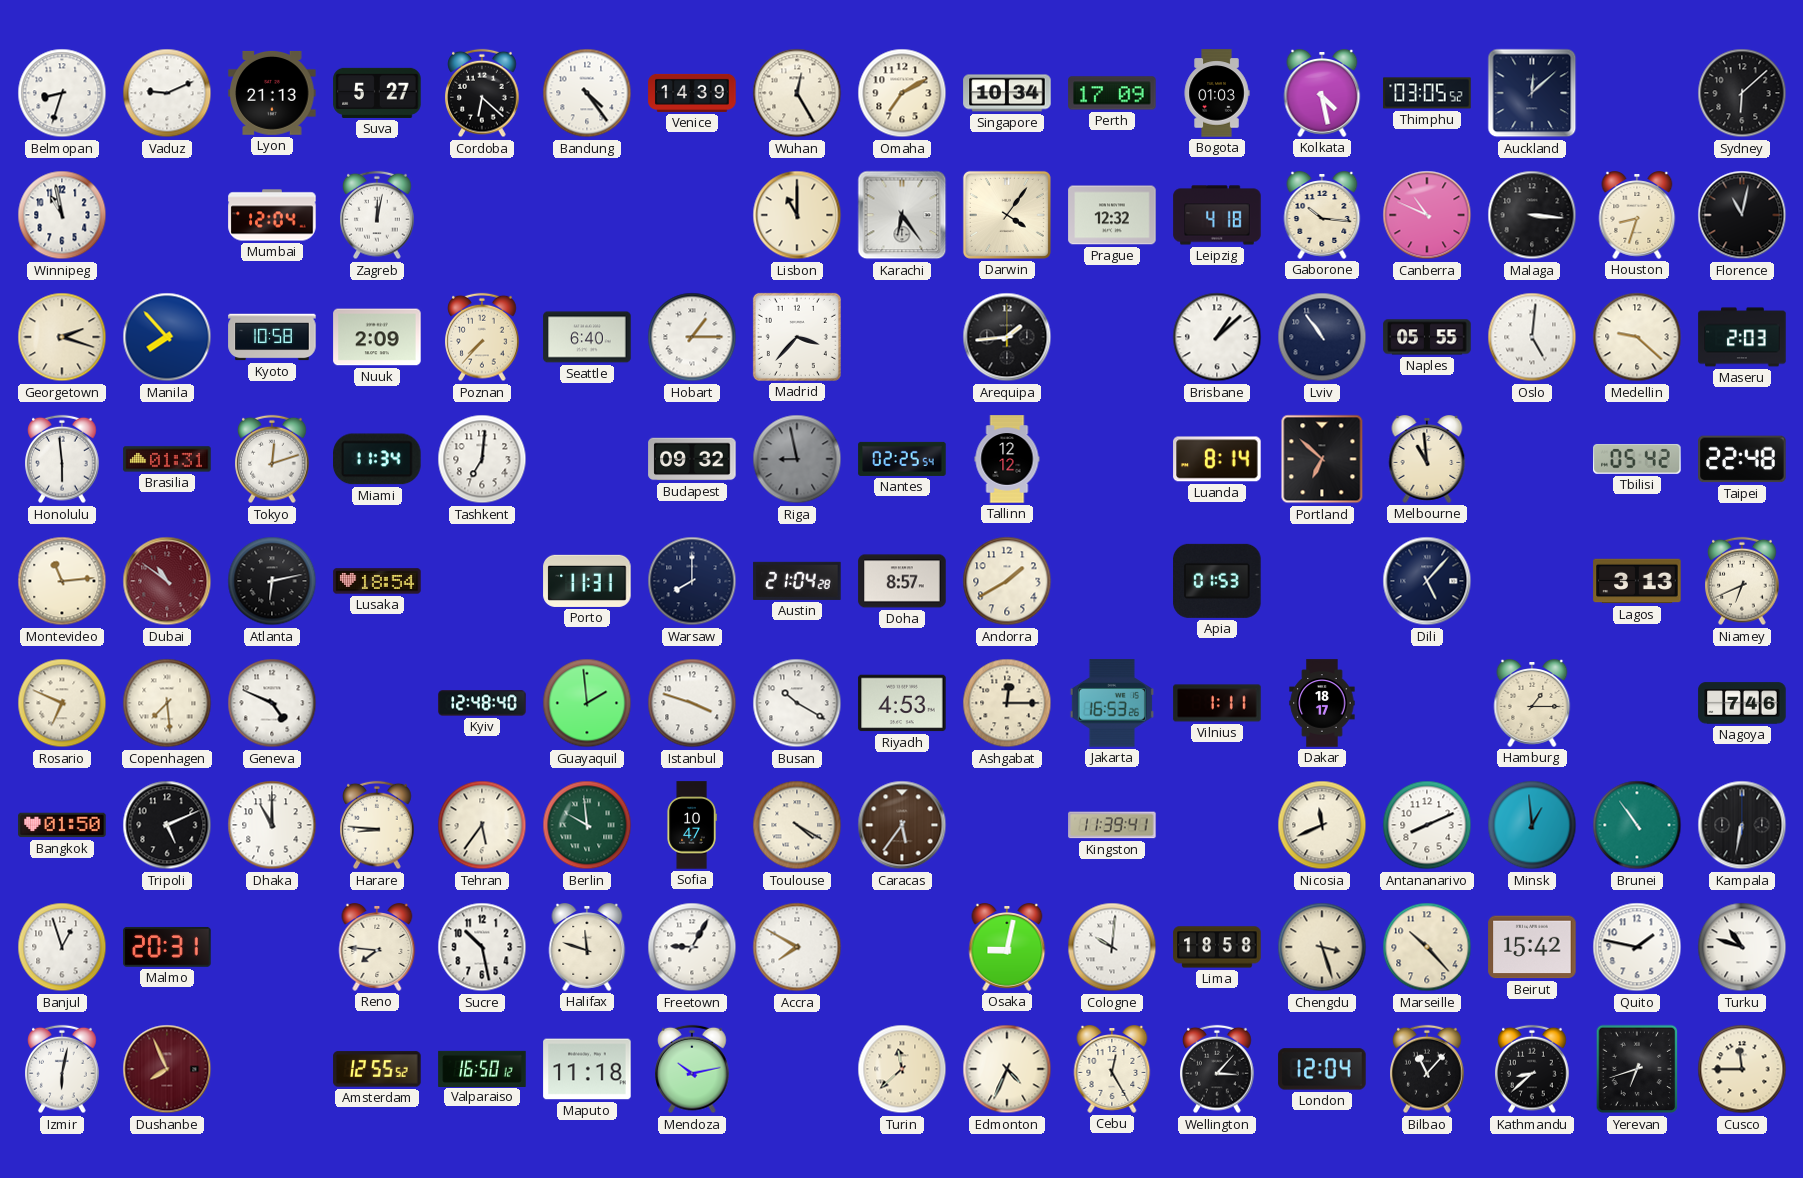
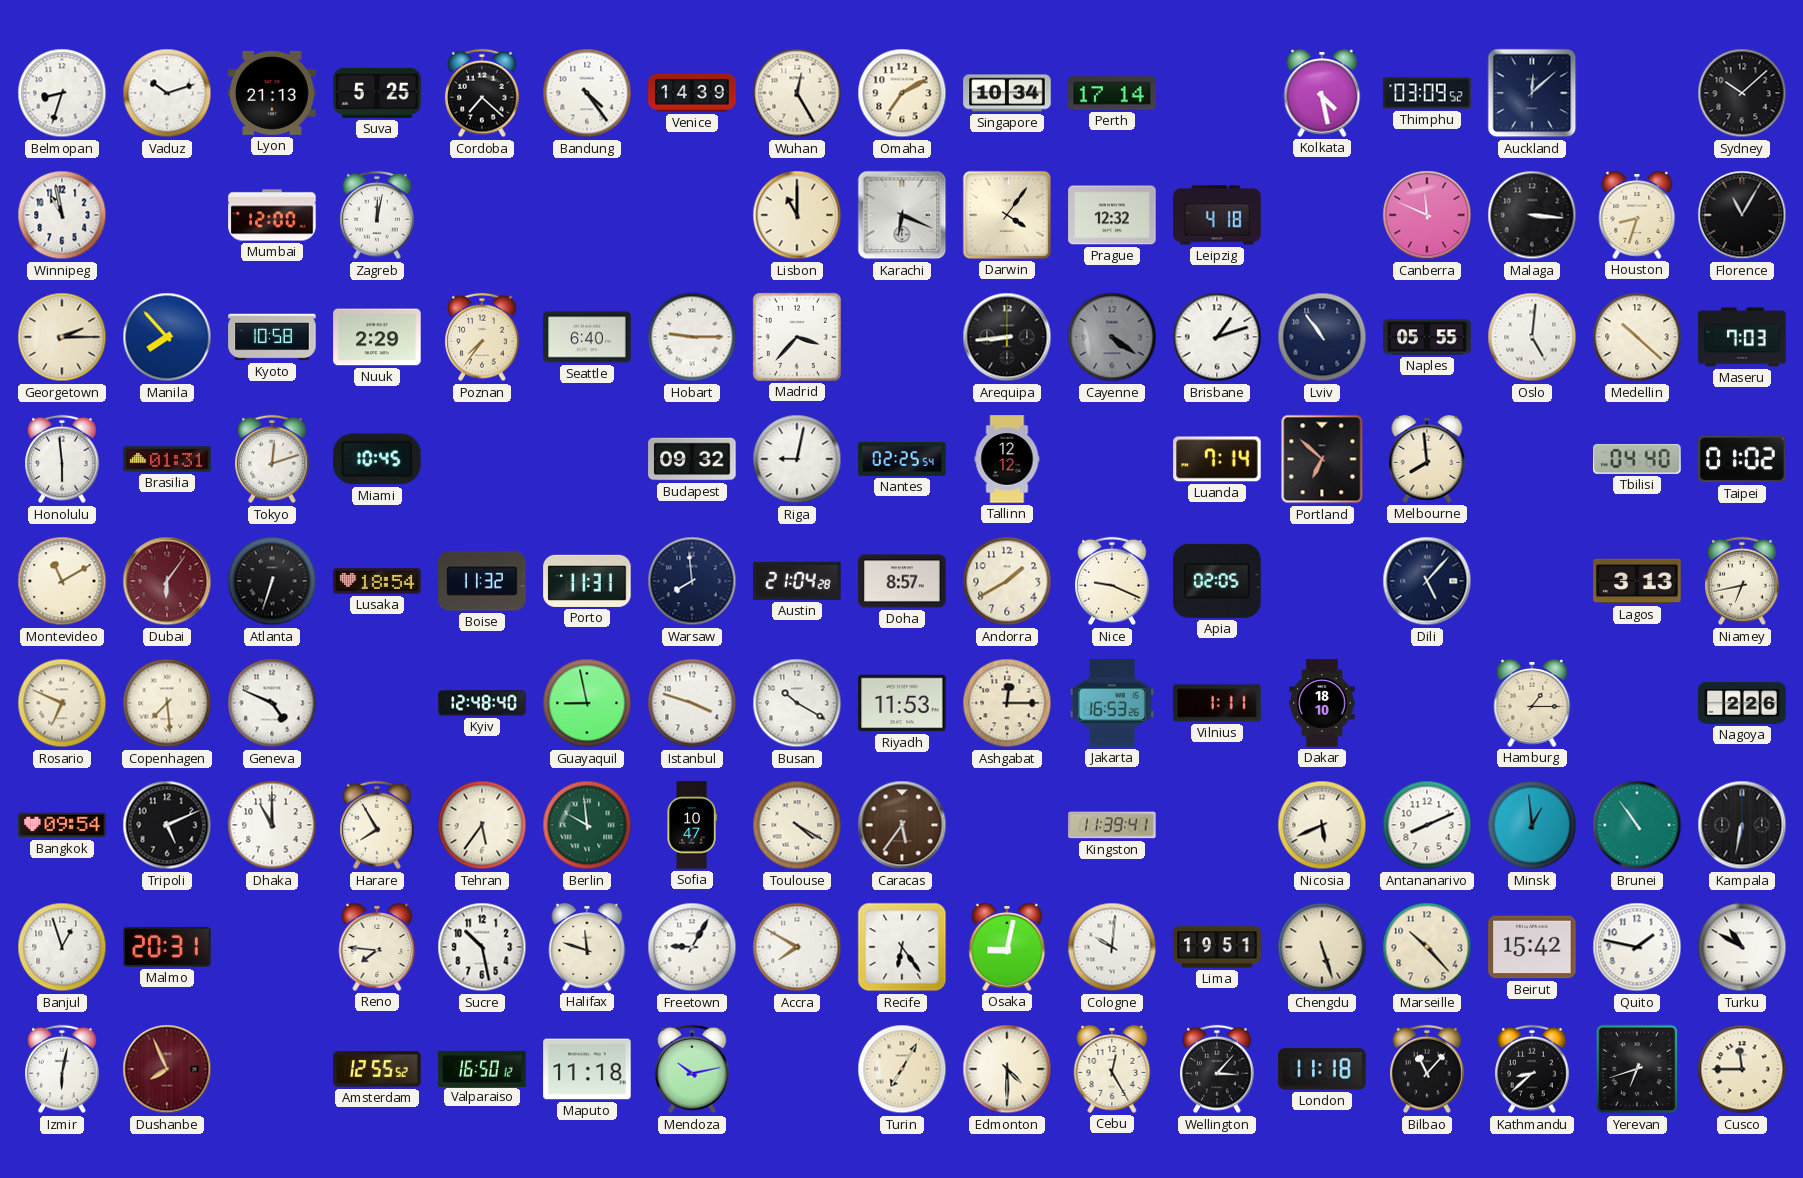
Vaduz: 9:11 -> 10:12 (167, 93)
Suva: 5:27 -> 5:25 (377, 93)
Cordoba: 6:22 -> 7:22 (482, 93)
Perth: 17:09 -> 17:14 (1112, 93)
Bogota: 01:03 -> none (1217, 93)
Thimphu: 03:05 -> 03:09 (1427, 93)
Sydney: 6:08 -> 10:08 (1742, 93)
Mumbai: 12:04 -> 12:00 (272, 215)
Karachi: 6:24 -> 6:19 (902, 215)
Gaborone: 10:16 -> none (1322, 216)
Canberra: 10:49 -> 11:49 (1427, 215)
Florence: 11:02 -> 11:05 (1742, 215)
Georgetown: 2:18 -> 2:15 (62, 337)
Nuuk: 2:09 -> 2:29 (377, 337)
Poznan: 7:37 -> 7:36 (482, 337)
Hobart: 1:15 -> 9:15 (692, 337)
Arequipa: 1:44 -> 8:44 (1007, 337)
Cayenne: none -> 4:21 (1112, 337)
Brisbane: 1:08 -> 1:12 (1217, 337)
Medellin: 9:22 -> 10:22 (1637, 337)
Maseru: 2:03 -> 7:03 (1742, 337)
Miami: 11:34 -> 10:45 (377, 459)
Tashkent: 7:01 -> none (482, 459)
Riga: 8:58 -> 9:02 (797, 459)
Riga dial: grey -> white (797, 459)
Luanda: 8:14 -> 7:14 (1217, 459)
Melbourne: 10:59 -> 7:59 (1427, 460)
Tbilisi: 05:42 -> 04:40 (1637, 459)
Taipei: 22:48 -> 01:02 (1742, 459)
Montevideo: 11:14 -> 11:10 (62, 581)
Dubai: 10:51 -> 6:06 (167, 581)
Atlanta: 6:13 -> 6:33 (272, 581)
Boise: none -> 11:32 (482, 581)
Warsaw: 8:00 -> 7:59 (692, 581)
Nice: none -> 9:19 (1112, 581)
Apia: 01:53 -> 02:05 (1217, 581)
Niamey: 6:41 -> 6:43 (1742, 581)
Guayaquil: 1:59 -> 8:58 (587, 703)
Riyadh: 4:53 -> 11:53 (902, 703)
Dakar: 18:17 -> 18:10 (1322, 703)
Nagoya: 7:46 -> 2:26 (1742, 703)
Bangkok: 01:50 -> 09:54 (62, 825)
Harare: 8:46 -> 7:55 (377, 825)
Nicosia: 11:41 -> 5:41 (1322, 825)
Recife: none -> 6:24 (902, 947)
Lima: 18:58 -> 19:51 (1217, 947)
Chengdu: 3:27 -> 5:27 (1322, 947)
Turku: 10:48 -> 10:50 (1742, 947)
Turin: 11:38 -> 7:05 (902, 1069)
Edmonton: 4:34 -> 4:30 (1007, 1069)
London: 12:04 -> 11:18 (1322, 1069)
